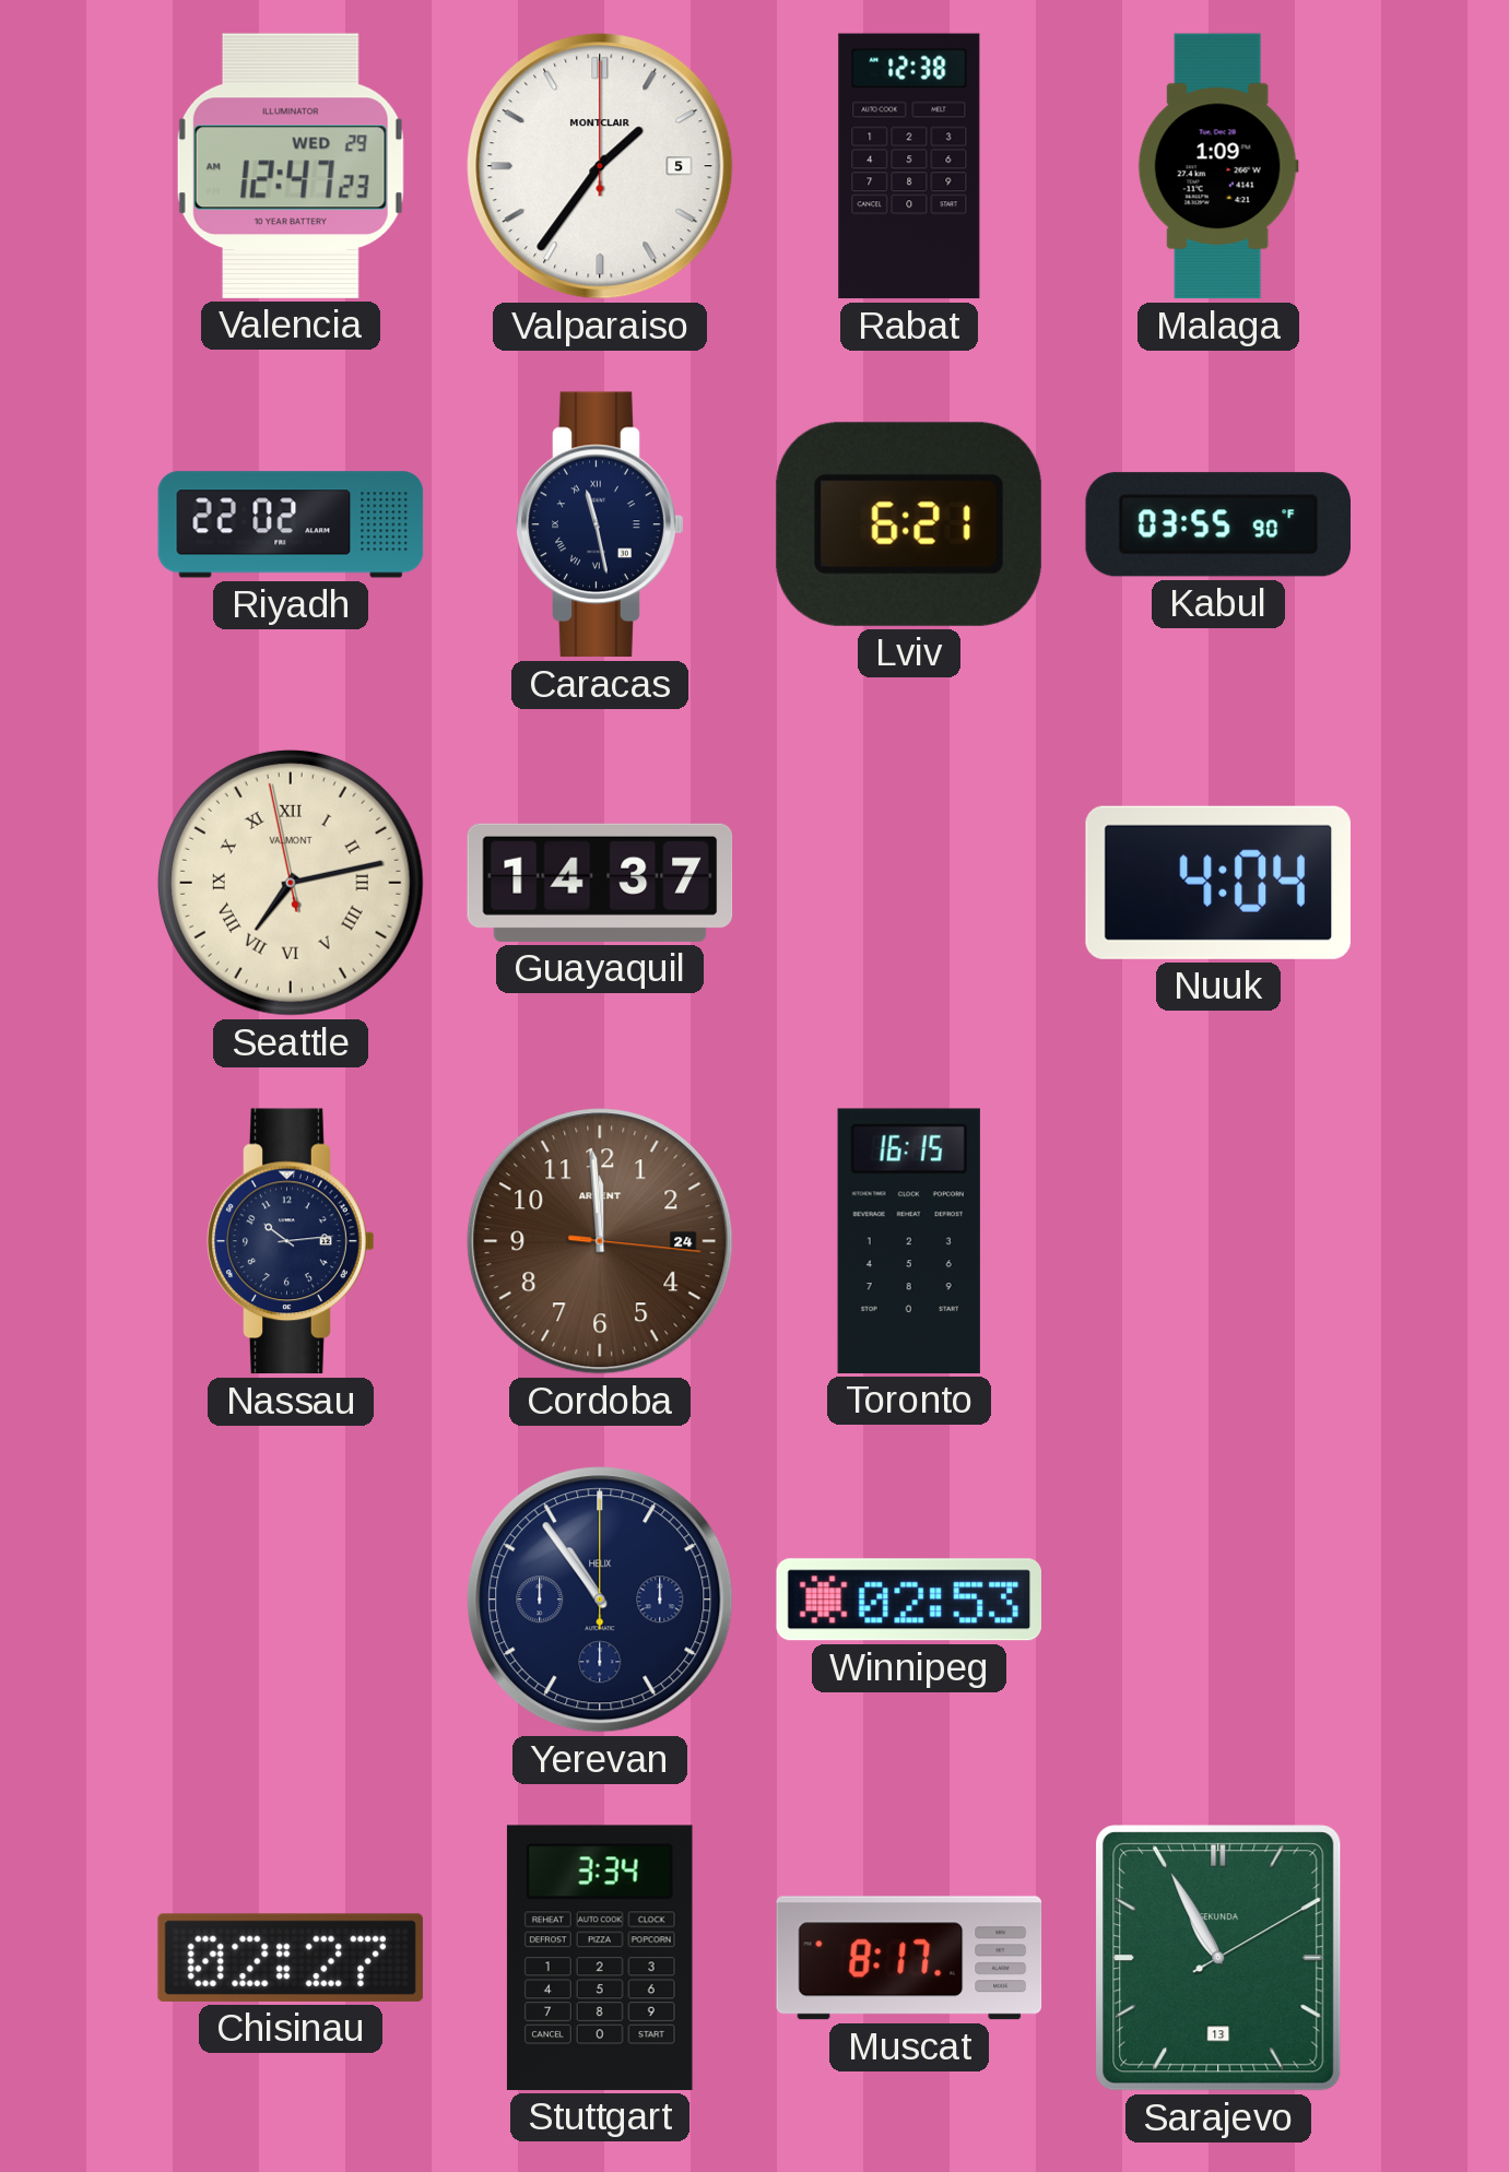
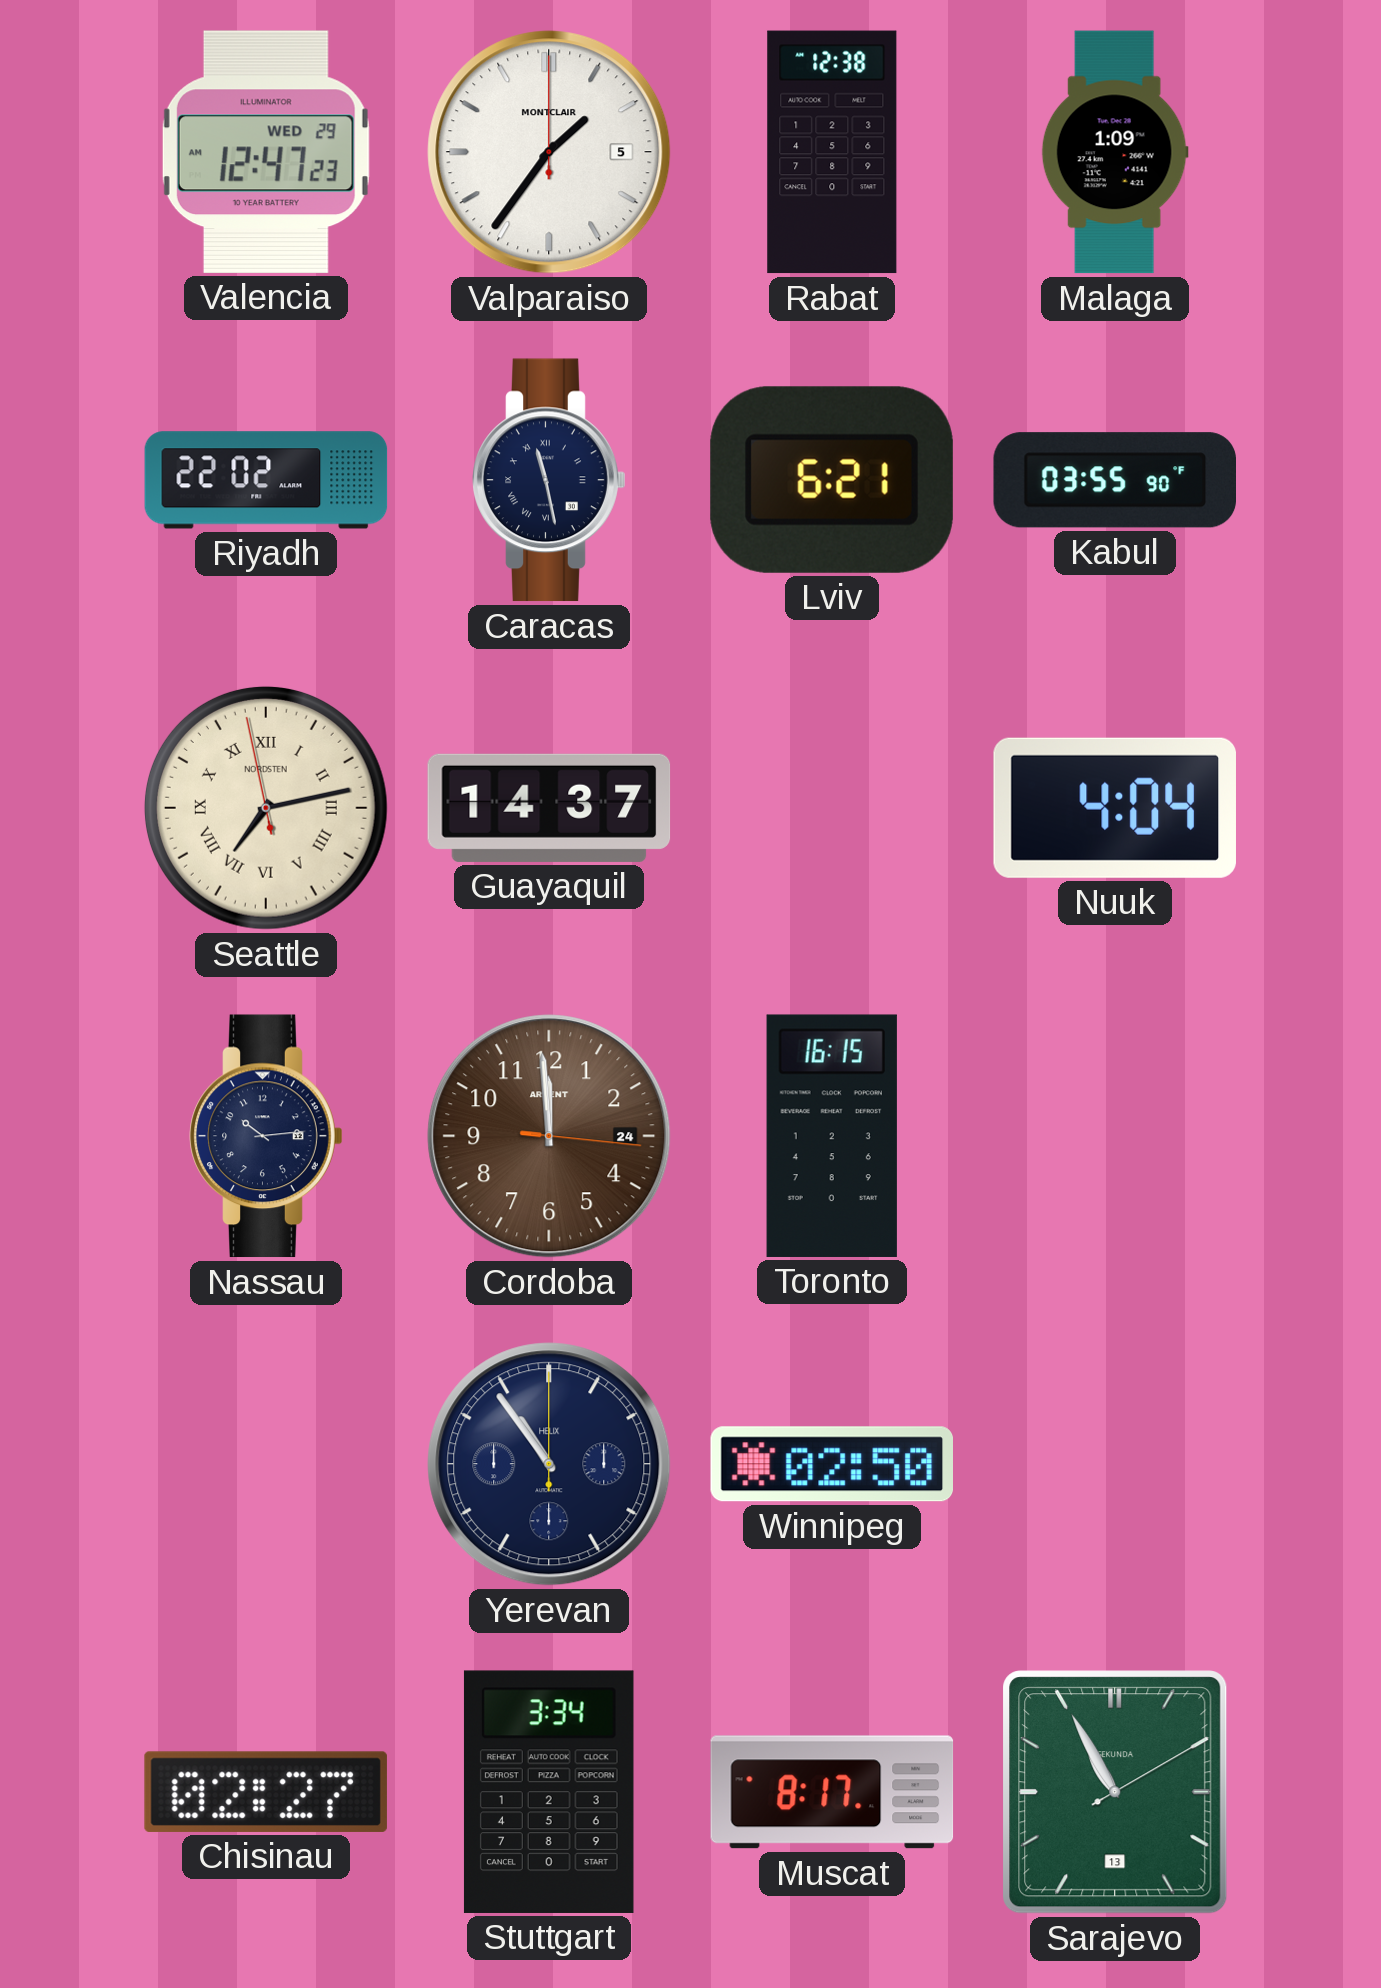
Seattle brand: VALMONT -> NORDSTEN (266, 808)
Winnipeg: 02:53 -> 02:50 (831, 1464)
